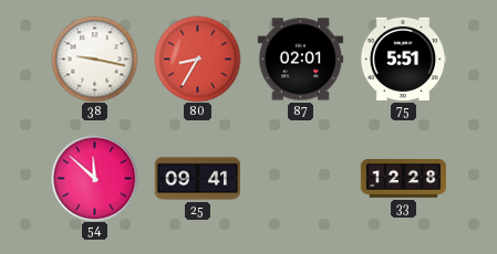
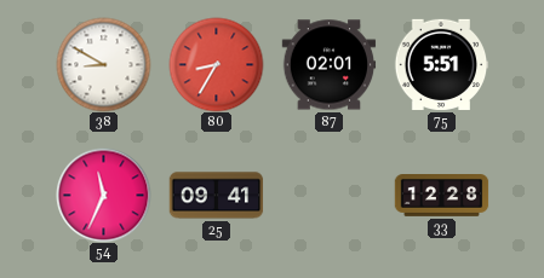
38: 9:17 -> 8:50 (103, 64)
54: 11:52 -> 11:34 (103, 195)
